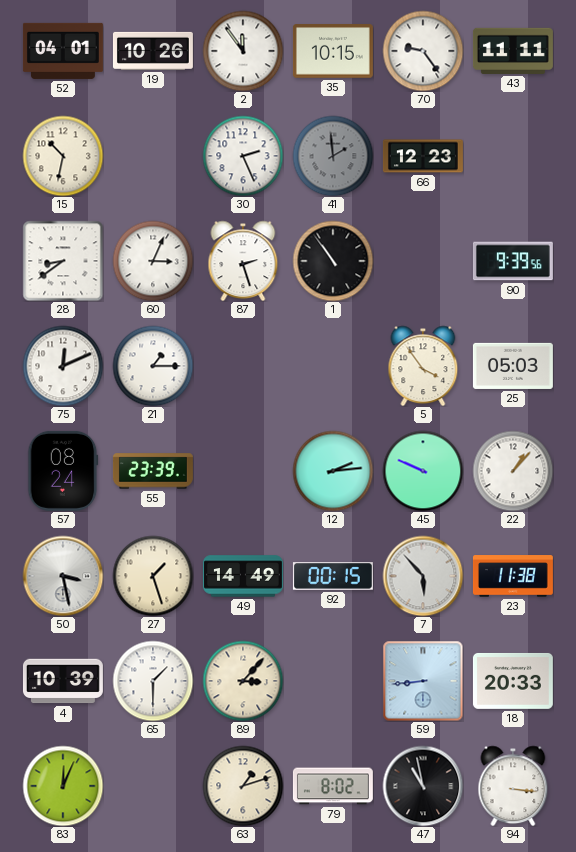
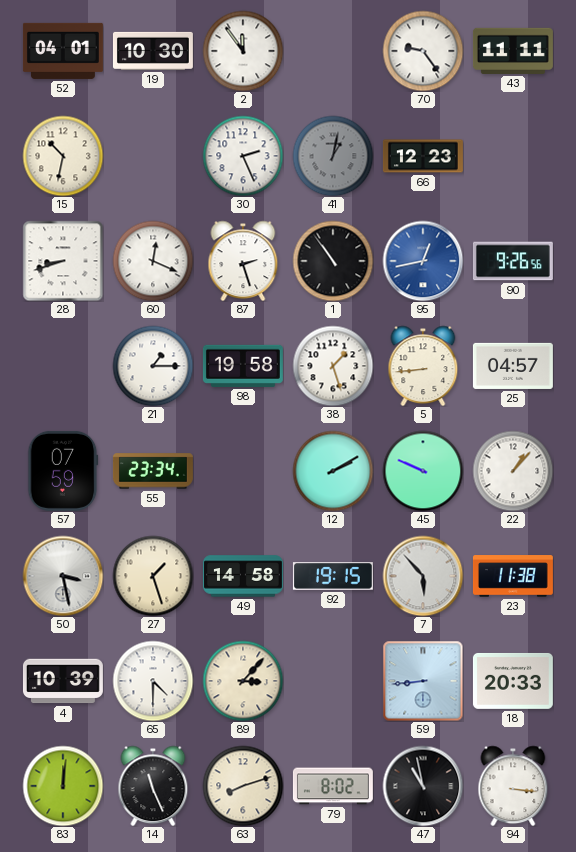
19: 10:26 -> 10:30 (153, 51)
35: 10:15 -> none (333, 51)
41: 1:59 -> 1:02 (333, 156)
28: 8:39 -> 8:42 (63, 261)
60: 3:04 -> 12:19 (153, 261)
95: none -> 12:43 (423, 261)
90: 9:39 -> 9:26 (513, 261)
75: 12:11 -> none (63, 366)
98: none -> 19:58 (243, 366)
38: none -> 1:27 (333, 366)
5: 3:54 -> 8:44 (423, 366)
25: 05:03 -> 04:57 (513, 366)
57: 08:24 -> 07:59 (63, 471)
55: 23:39 -> 23:34 (153, 471)
12: 2:14 -> 2:10 (333, 471)
49: 14:49 -> 14:58 (243, 576)
92: 00:15 -> 19:15 (333, 576)
65: 1:30 -> 4:30 (153, 681)
83: 12:04 -> 12:01 (63, 786)
14: none -> 11:26 (153, 786)
63: 1:12 -> 8:12 (243, 786)
